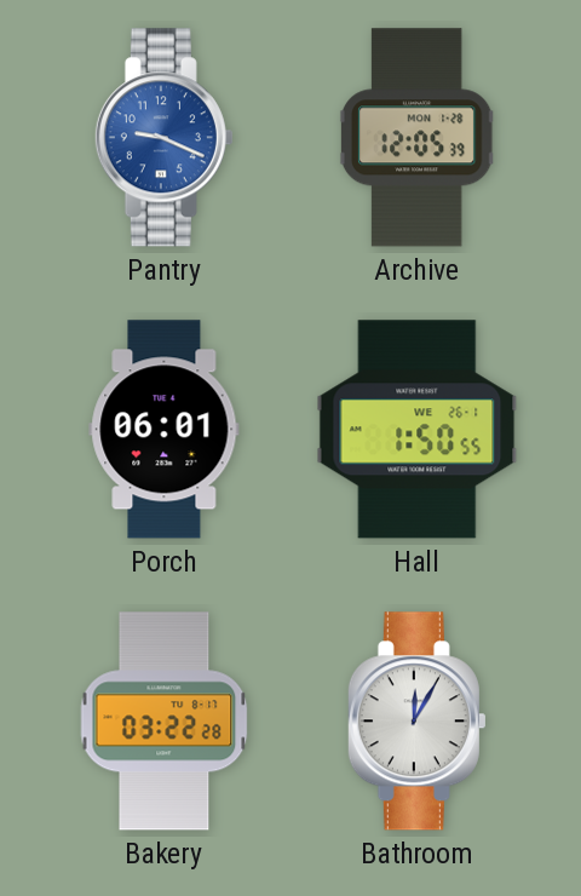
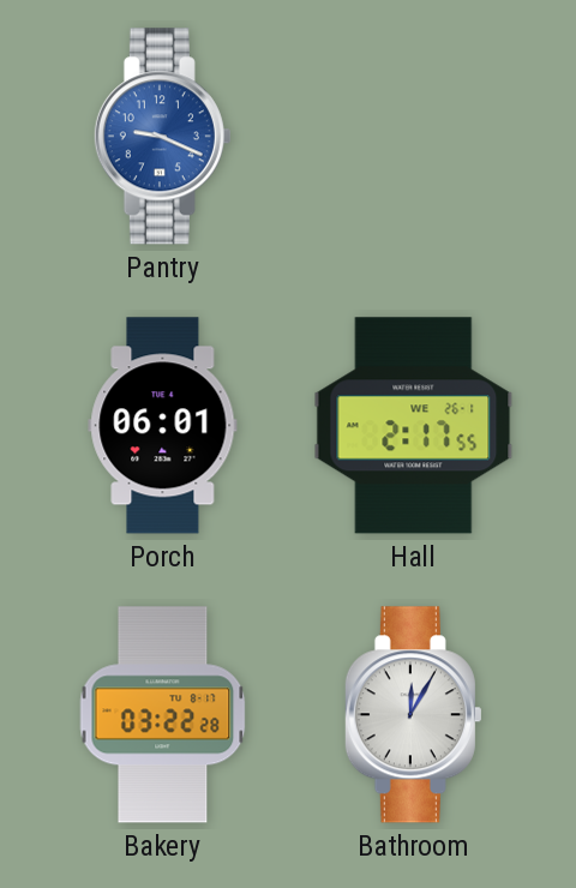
Archive: 12:05 -> none (416, 138)
Hall: 1:50 -> 2:17 (414, 426)
